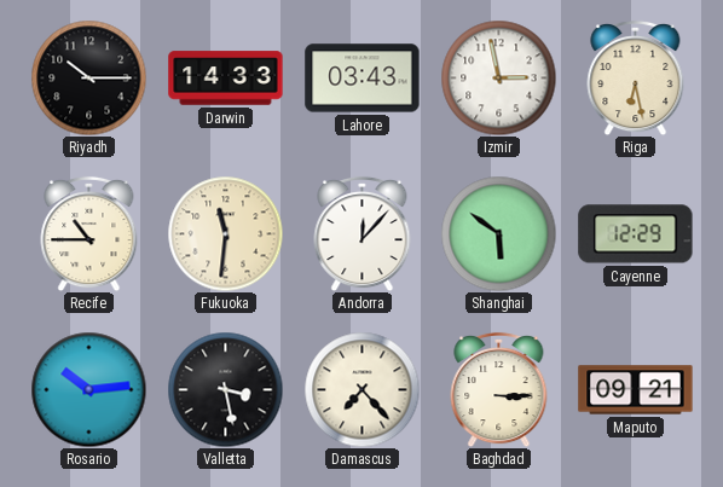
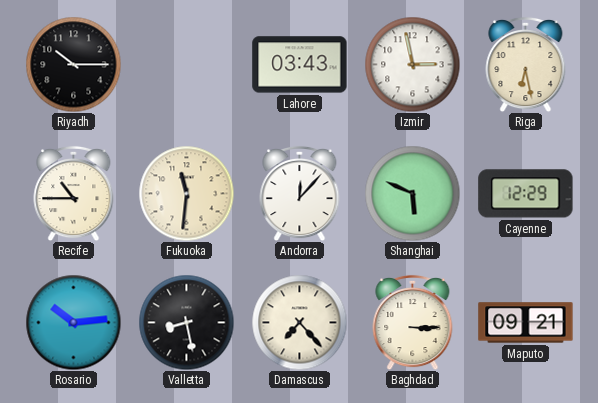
Darwin: 14:33 -> none (226, 79)
Shanghai: 5:51 -> 5:49 (412, 193)
Valletta: 3:28 -> 8:28 (186, 322)
